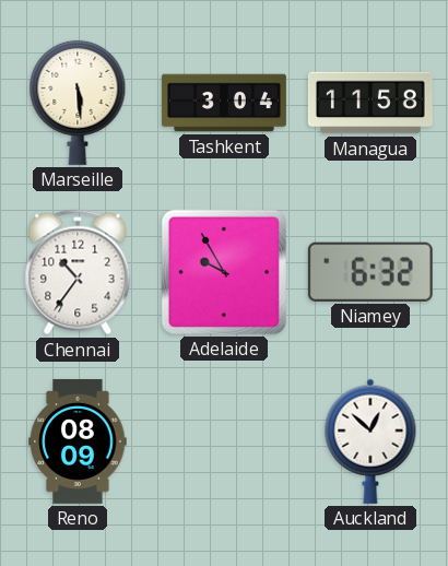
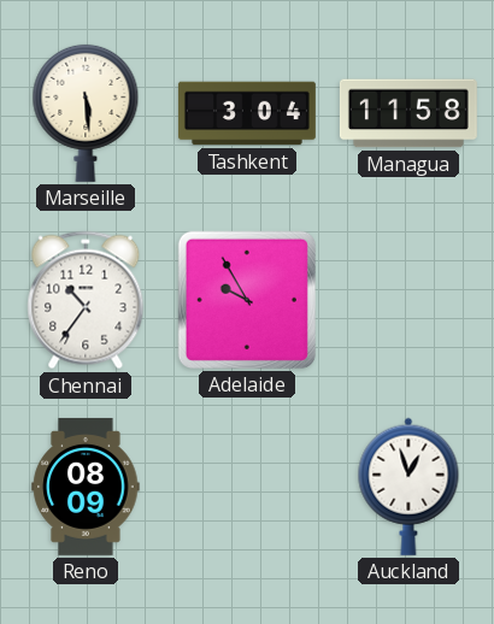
Niamey: 6:32 -> none (370, 272)
Auckland: 12:52 -> 12:57 (408, 487)
